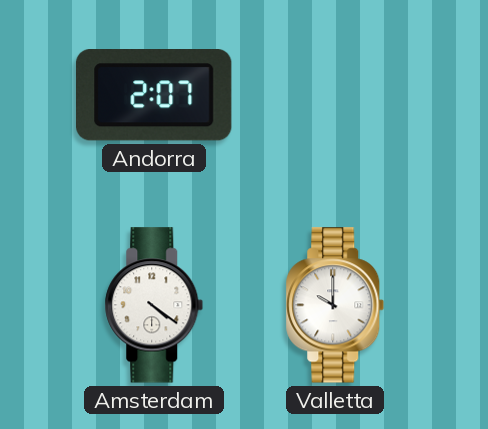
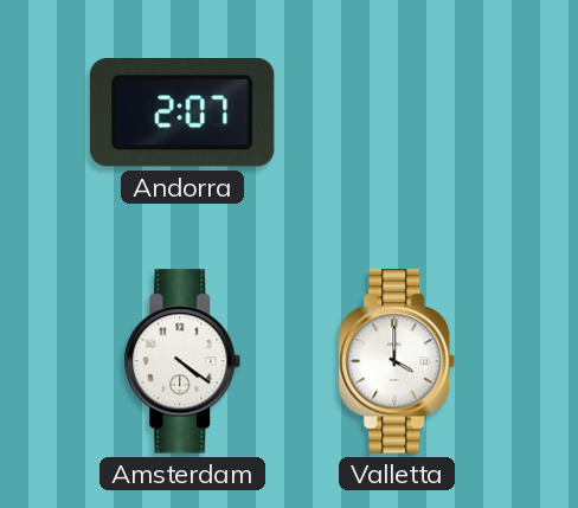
Valletta: 10:00 -> 4:00 (397, 361)
